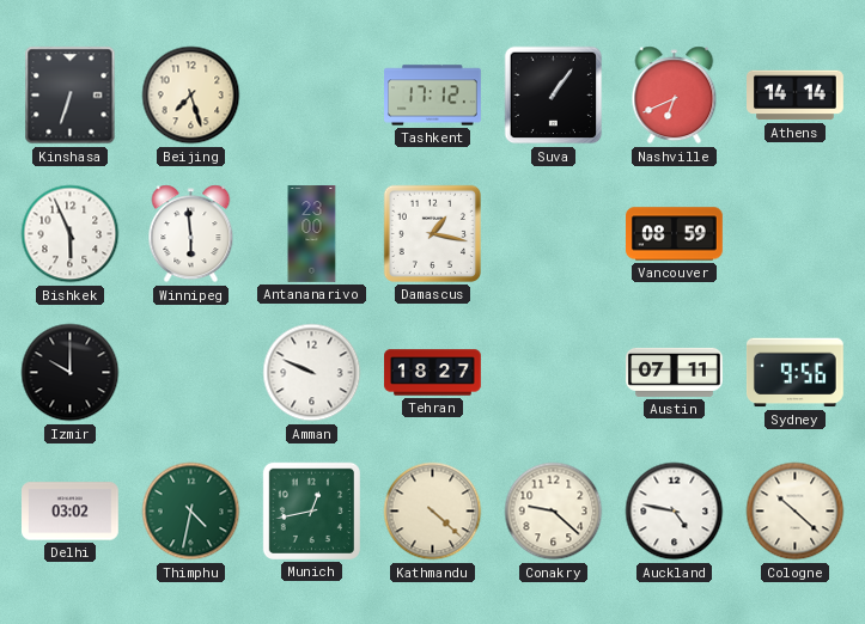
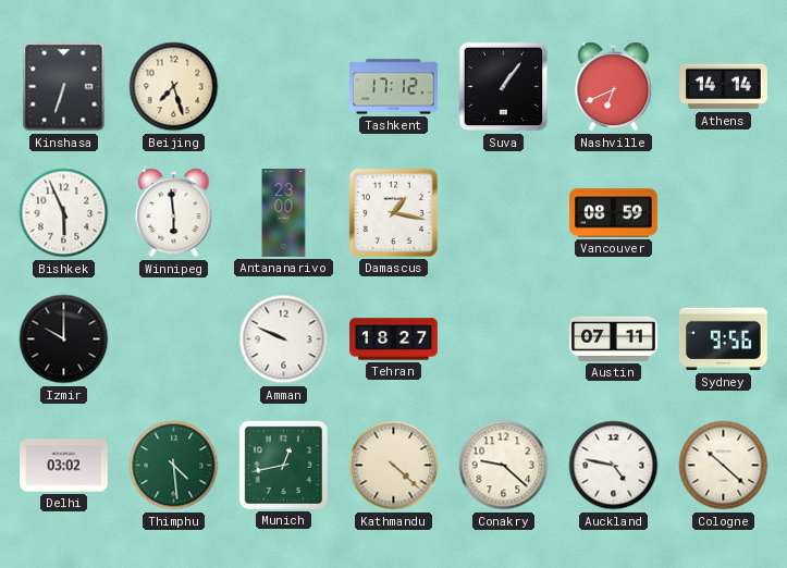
Thimphu: 4:32 -> 4:29 (174, 466)
